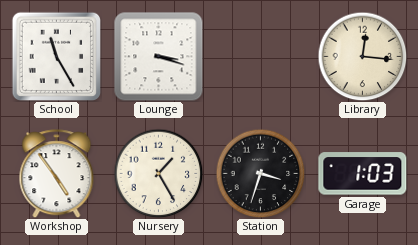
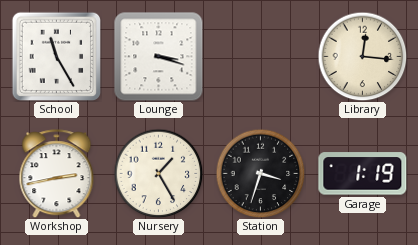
Workshop: 4:54 -> 2:43 (57, 174)
Garage: 1:03 -> 1:19 (363, 174)
